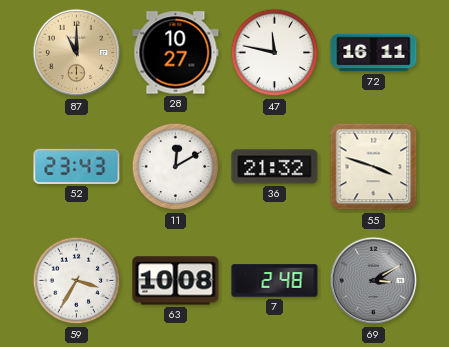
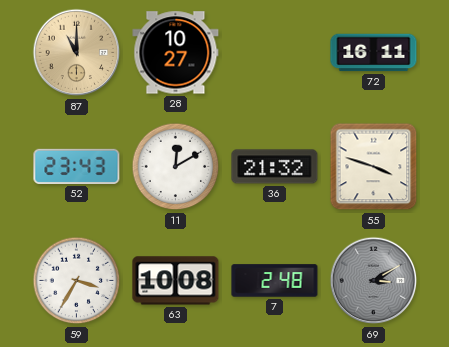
47: 11:47 -> none (275, 53)
